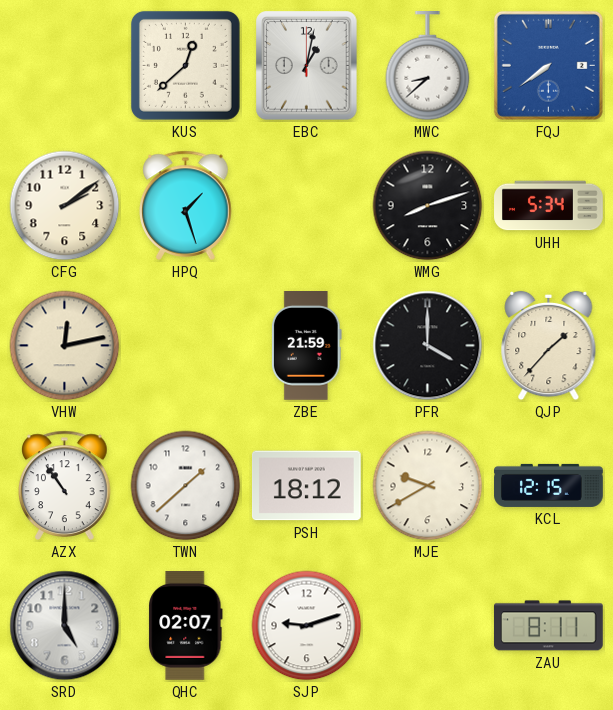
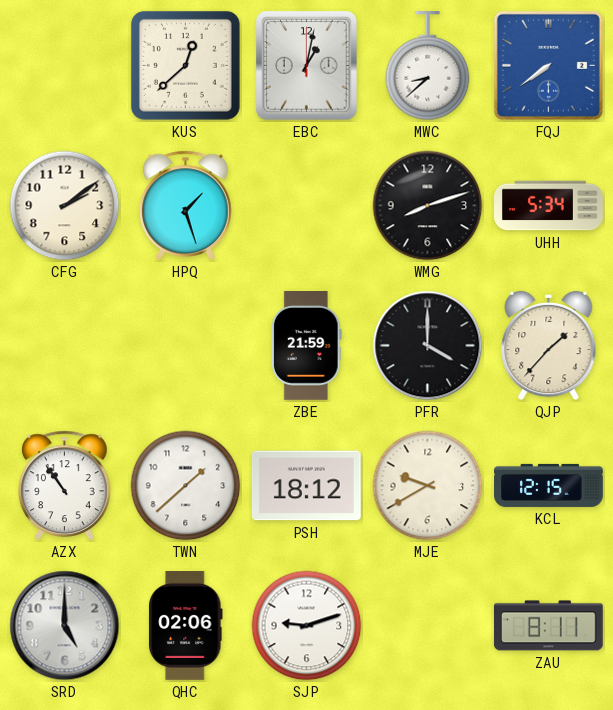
VHW: 12:13 -> none (65, 346)
QHC: 02:07 -> 02:06 (186, 626)
